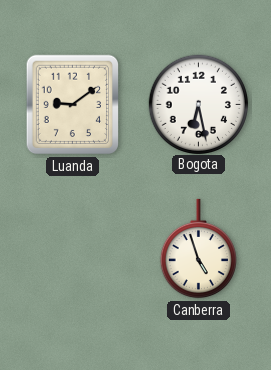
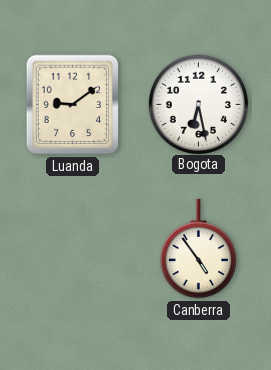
Canberra: 4:57 -> 4:54 (198, 249)
